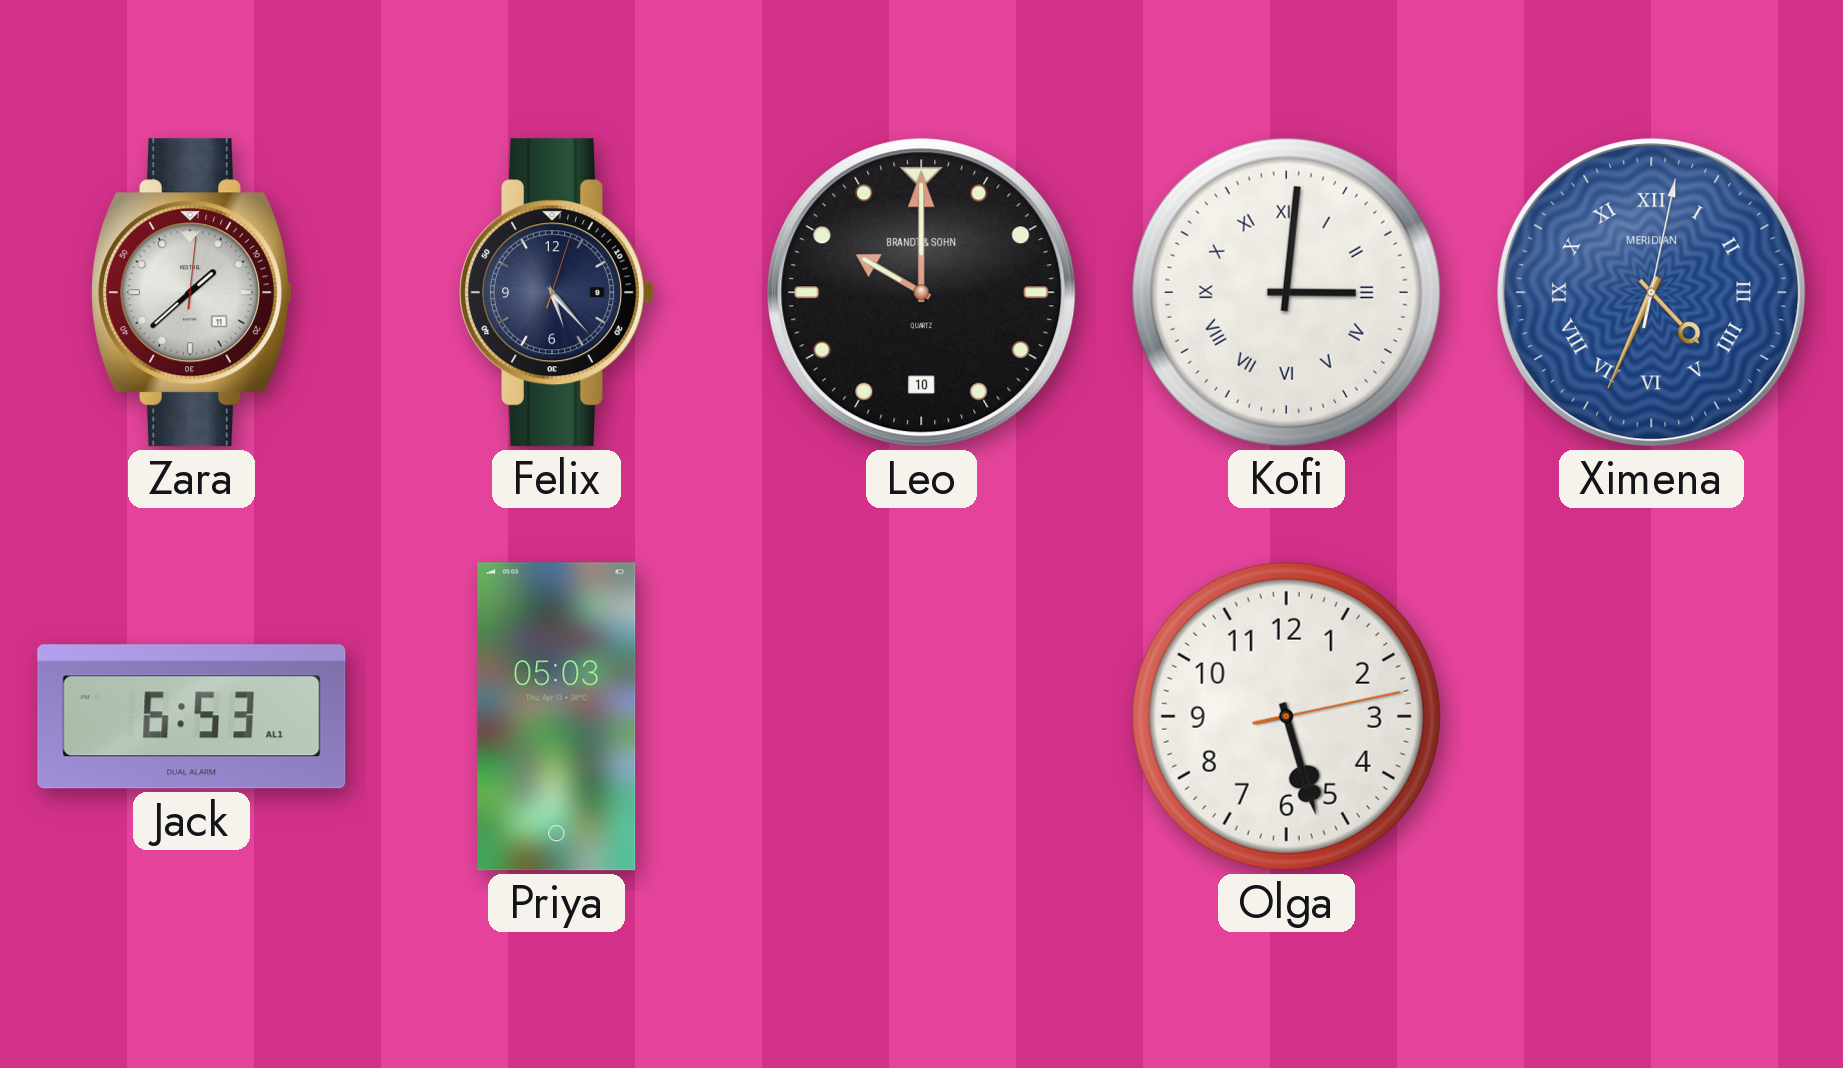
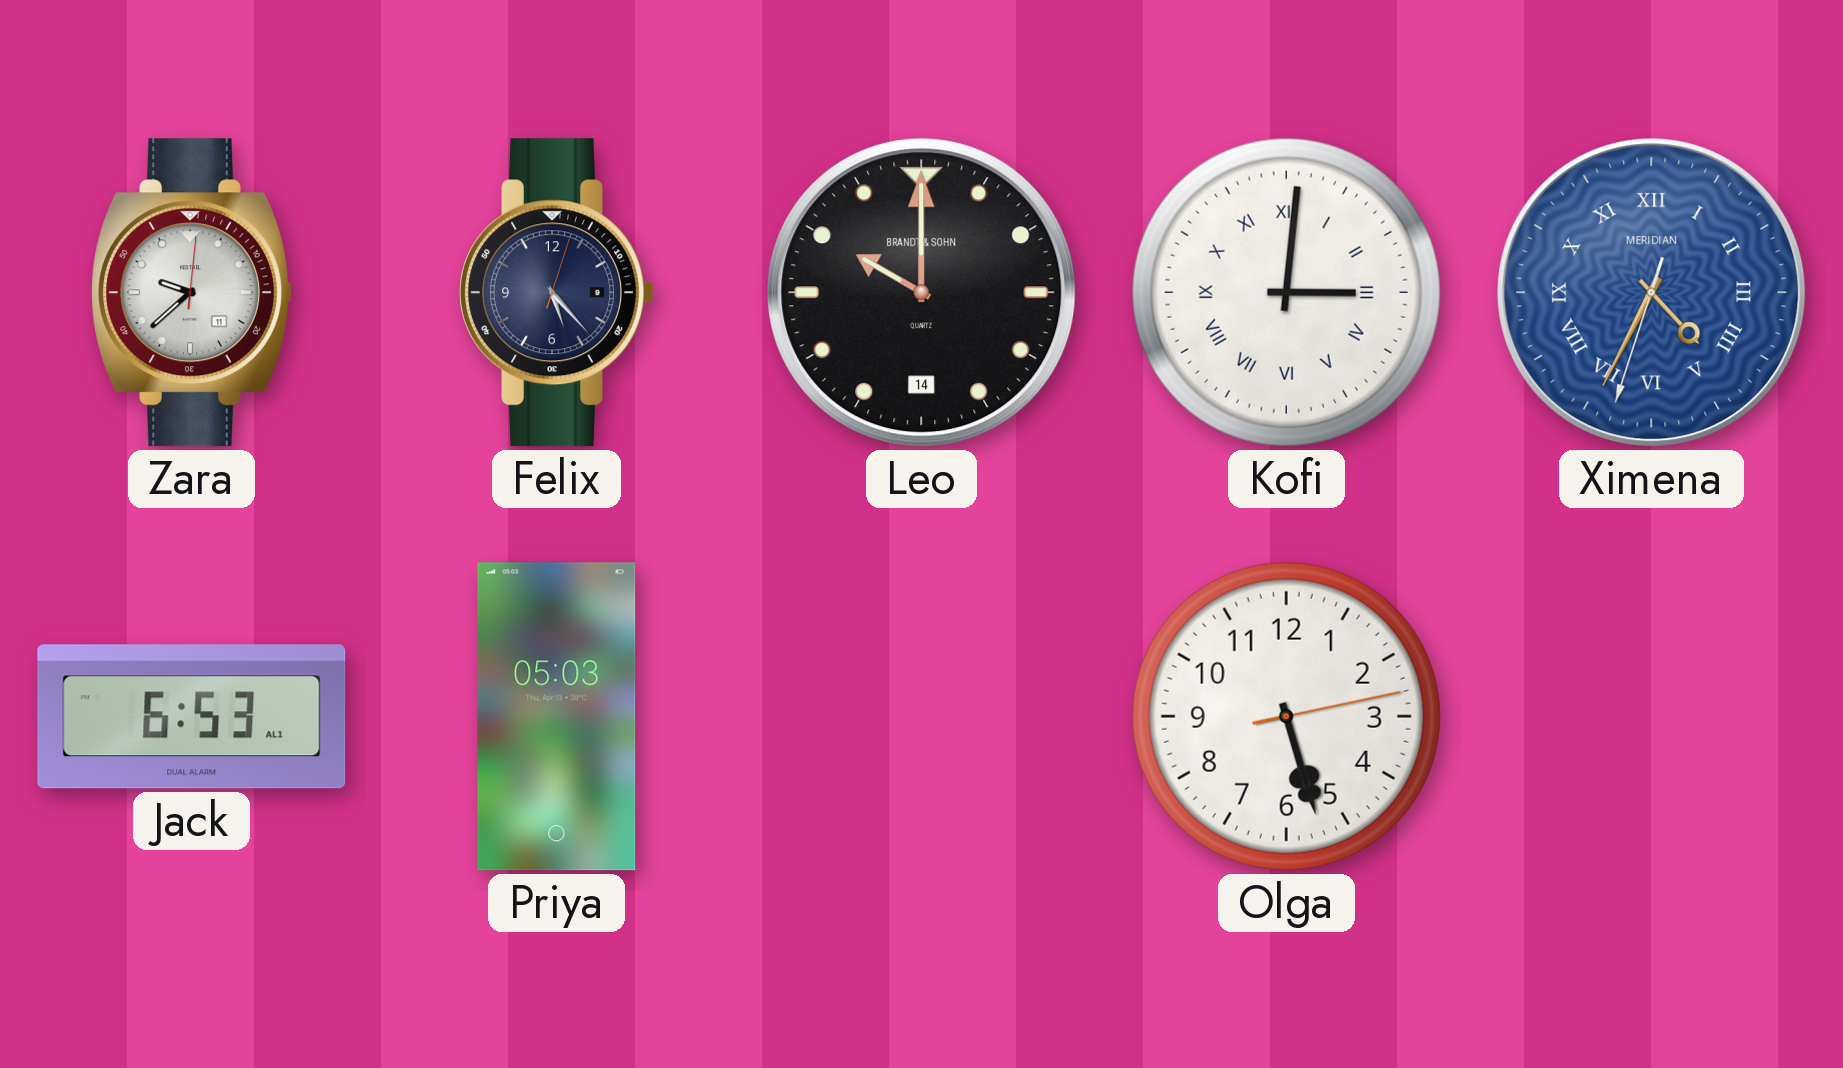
Zara: 1:38 -> 9:38 (192, 293)
Leo date: 10 -> 14 (922, 293)
Ximena: 4:34:02 -> 4:34:33 (1652, 293)
